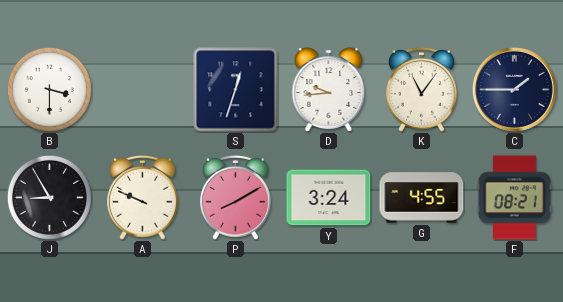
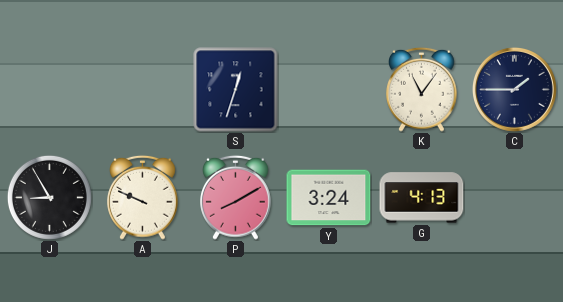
B: 3:30 -> none (49, 89)
D: 9:44 -> none (329, 90)
G: 4:55 -> 4:13 (422, 198)
F: 08:21 -> none (514, 198)
